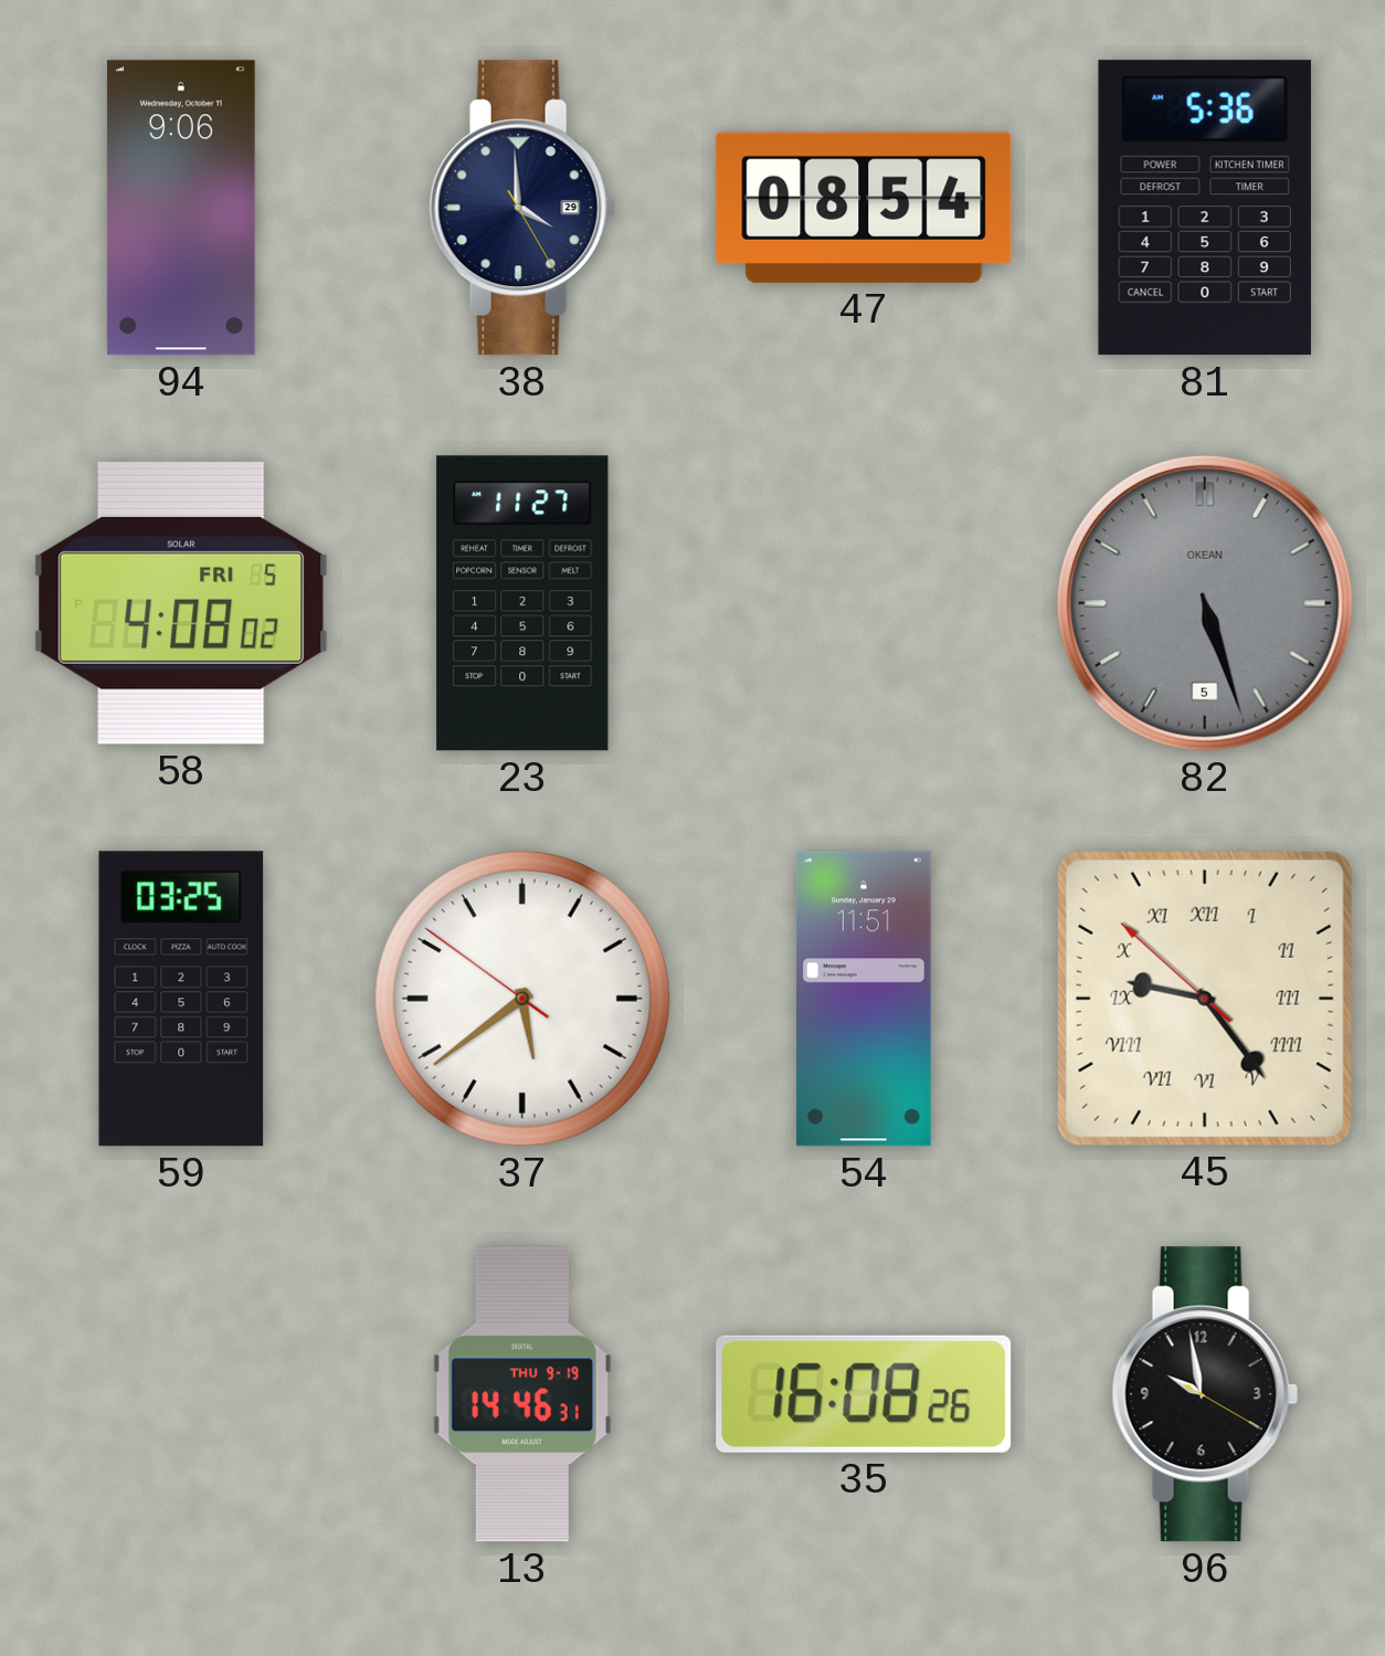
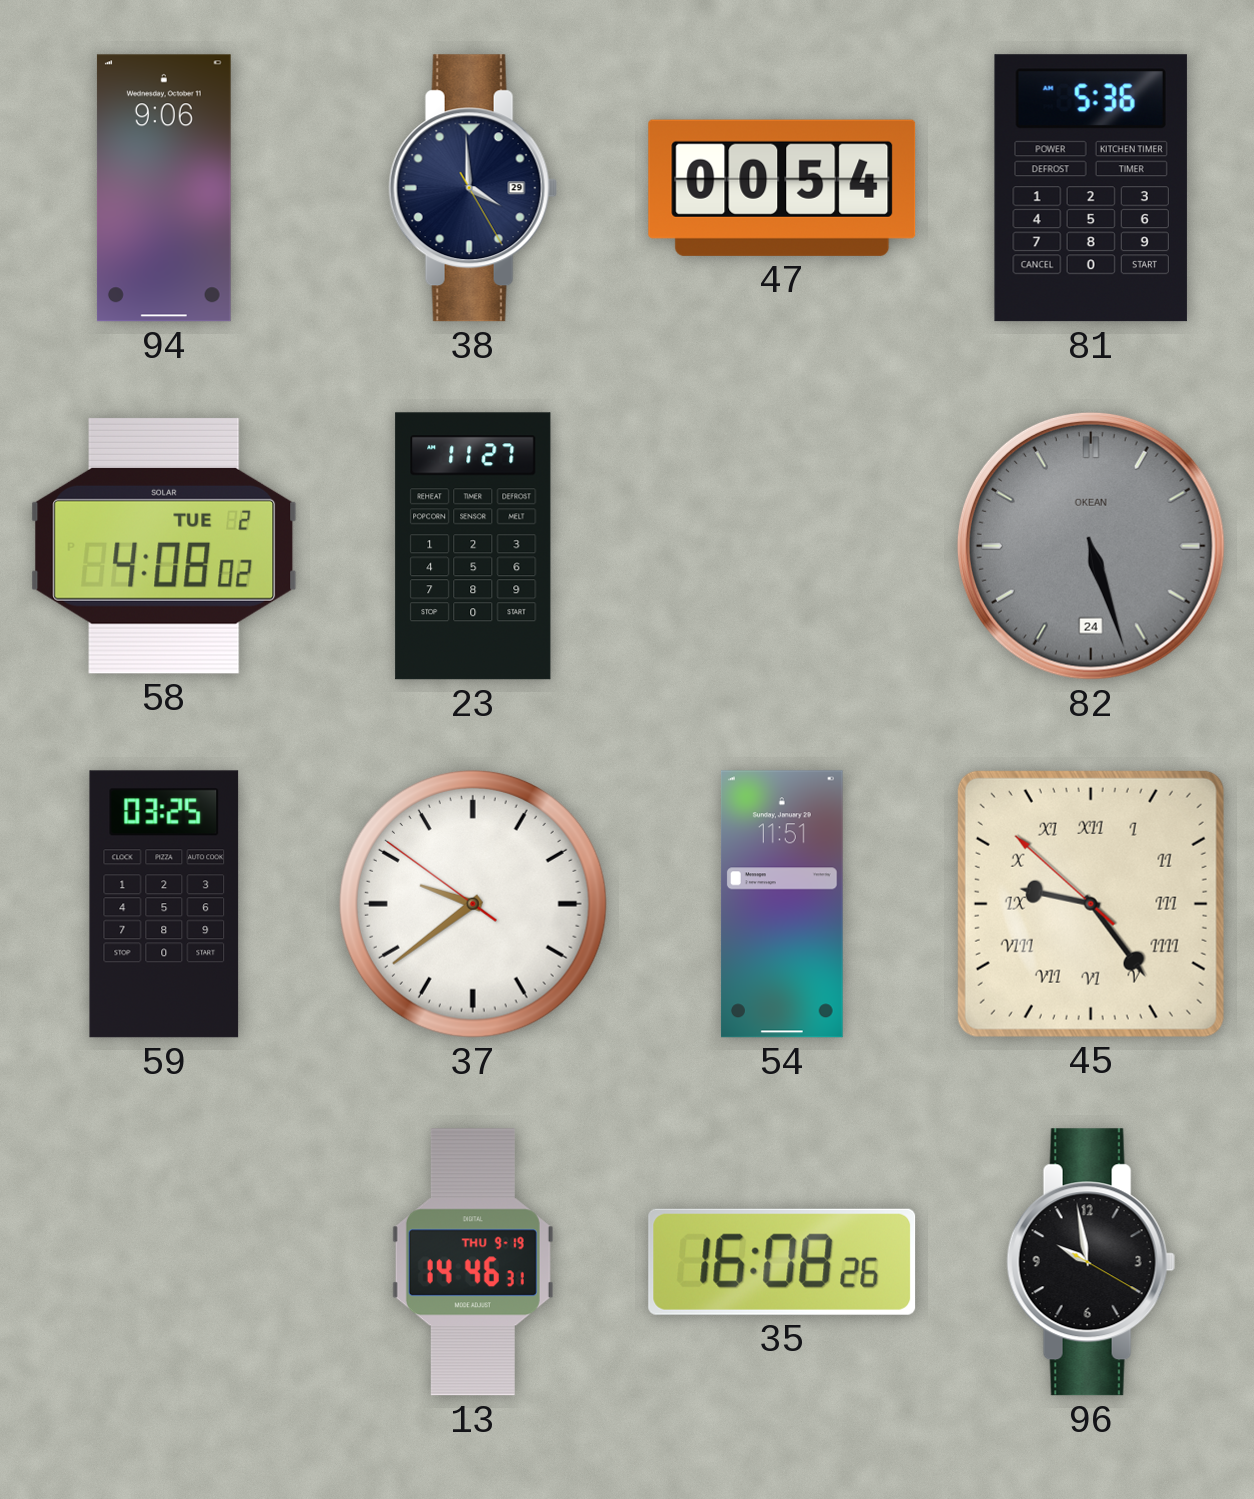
47: 08:54 -> 00:54 (782, 188)
58 date: FRI 5 -> TUE 2 (164, 546)
82 date: 5 -> 24 (1091, 546)
37: 5:38 -> 9:38 (473, 904)
